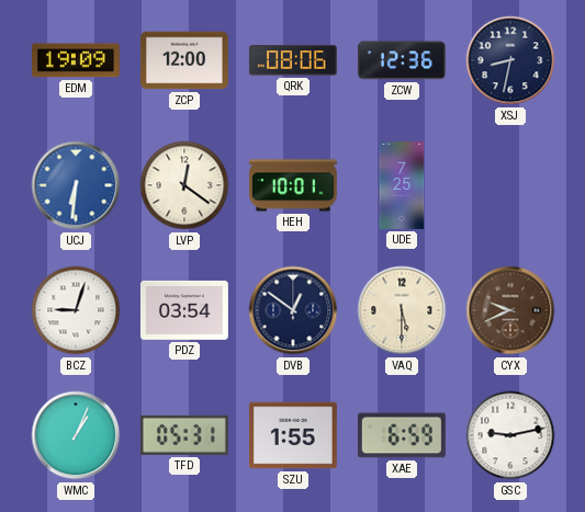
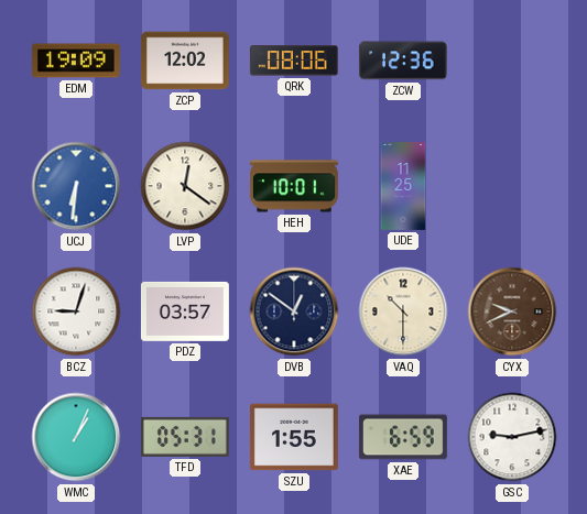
ZCP: 12:00 -> 12:02 (185, 61)
XSJ: 8:32 -> none (510, 60)
UDE: 7:25 -> 11:25 (403, 187)
PDZ: 03:54 -> 03:57 (185, 311)
VAQ: 5:30 -> 10:30 (403, 311)
